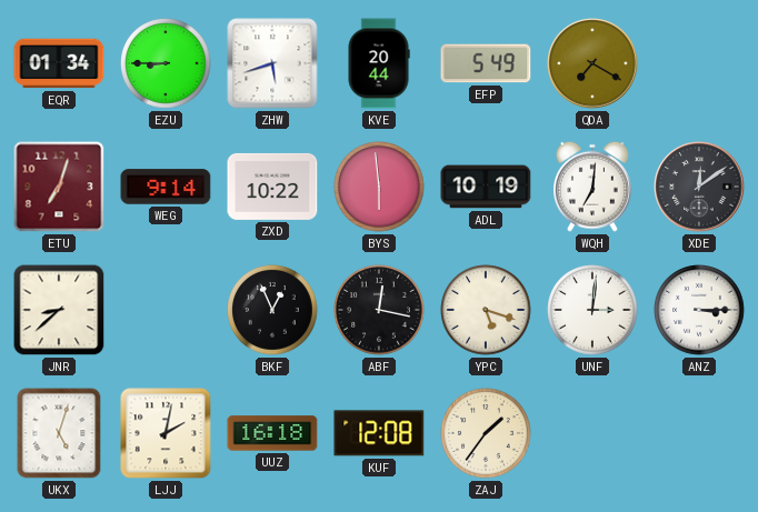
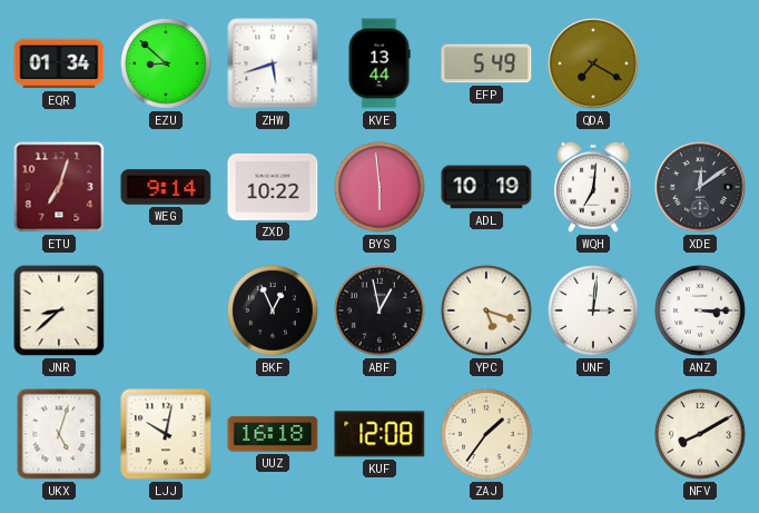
EZU: 8:45 -> 8:52 (166, 63)
KVE: 20:44 -> 13:44 (379, 63)
ABF: 12:17 -> 12:58 (379, 310)
LJJ: 2:02 -> 10:02 (166, 434)
NFV: none -> 8:10 (700, 434)
